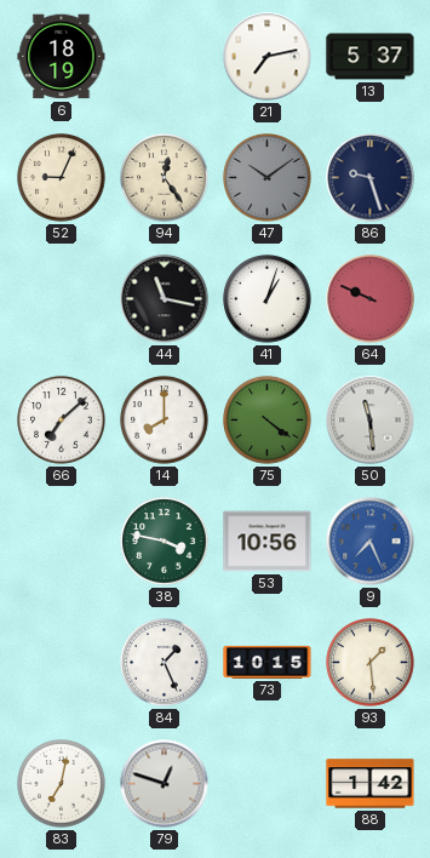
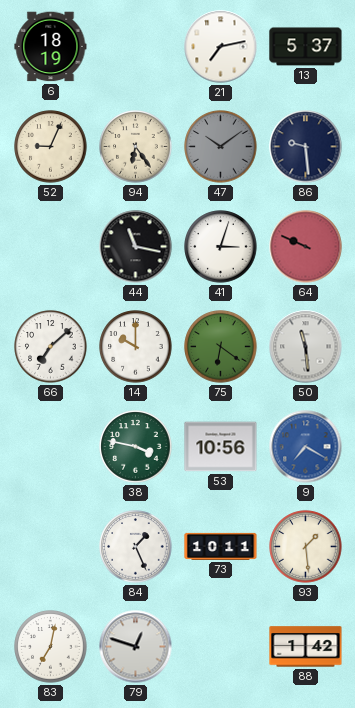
94: 12:24 -> 6:24 (136, 147)
86: 9:27 -> 9:29 (306, 147)
41: 1:03 -> 3:03 (221, 247)
14: 8:00 -> 10:00 (136, 347)
75: 4:21 -> 6:21 (221, 347)
9: 7:26 -> 7:20 (306, 447)
73: 10:15 -> 10:11 (221, 546)
